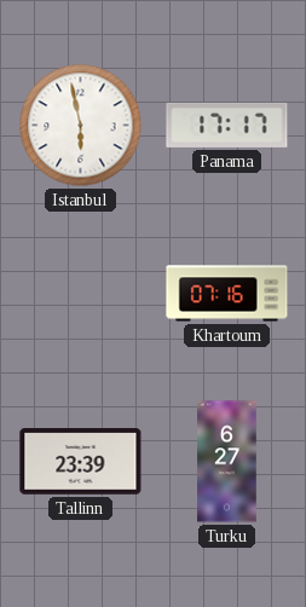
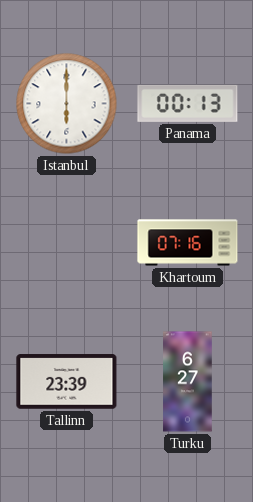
Istanbul: 5:58 -> 6:00 (67, 104)
Panama: 17:17 -> 00:13 (188, 103)
